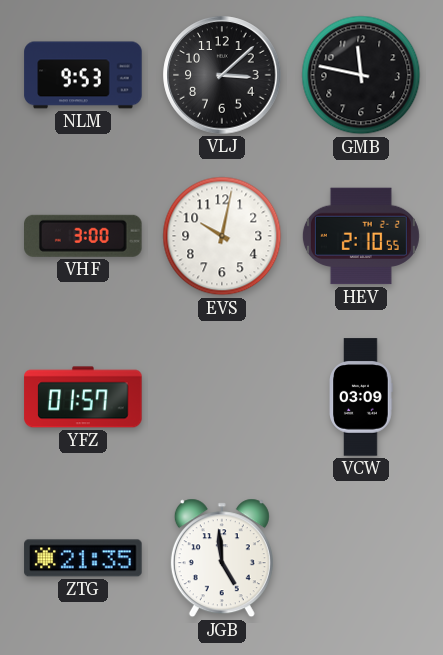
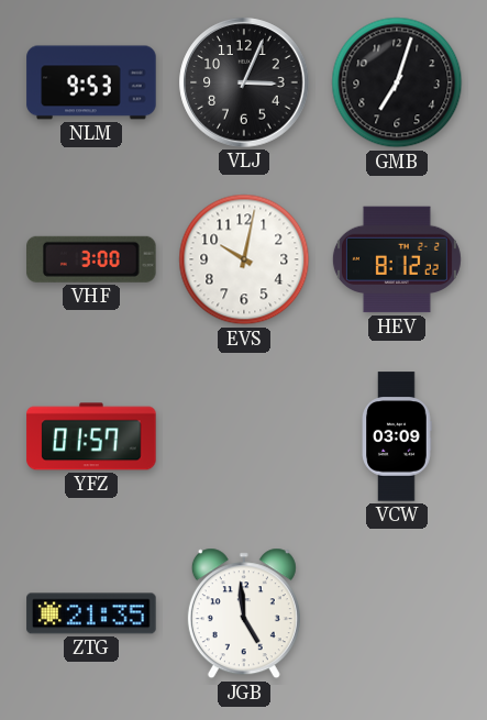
VLJ: 3:08 -> 3:04 (244, 82)
GMB: 11:47 -> 7:03 (397, 82)
HEV: 2:10 -> 8:12 (397, 259)
